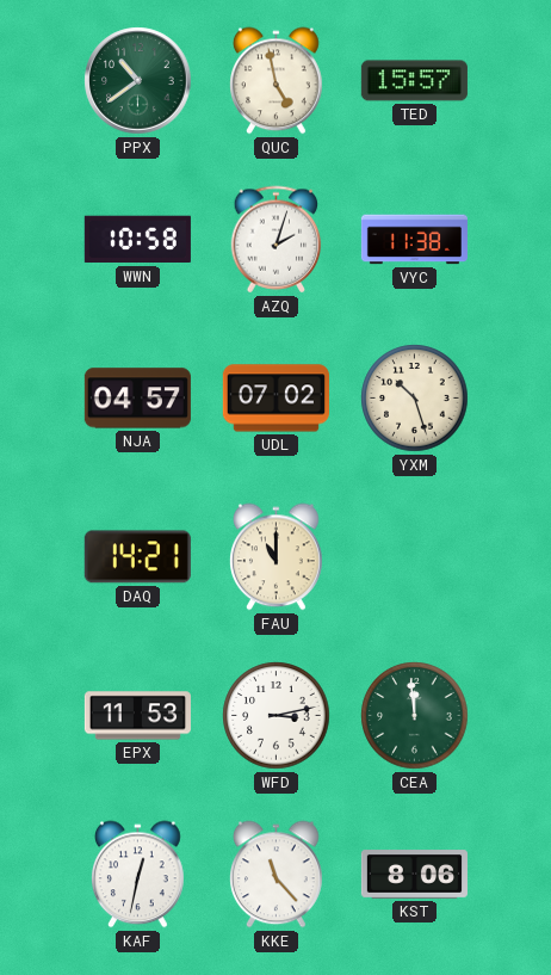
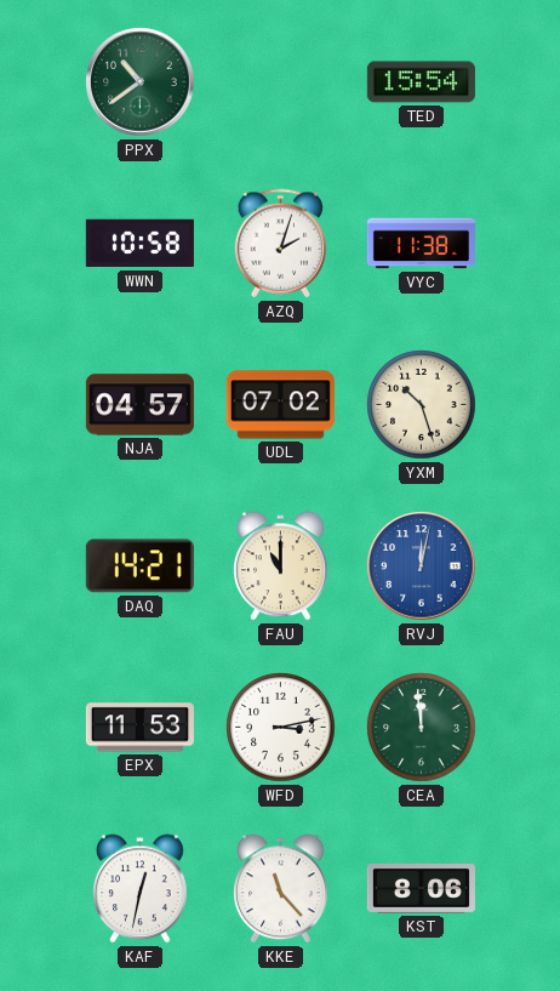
QUC: 4:58 -> none (277, 81)
TED: 15:57 -> 15:54 (421, 82)
RVJ: none -> 12:02 (422, 566)
